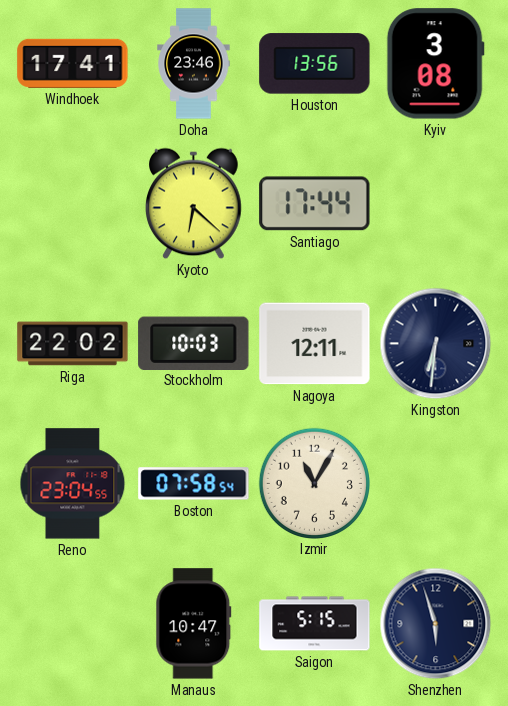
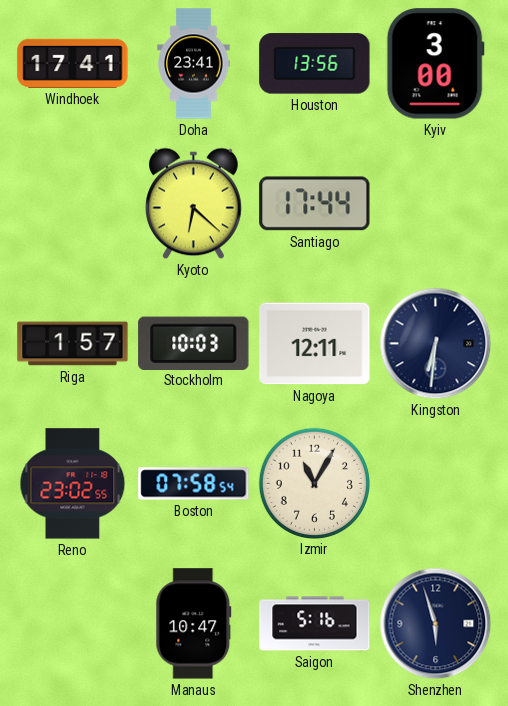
Doha: 23:46 -> 23:41 (194, 64)
Kyiv: 3:08 -> 3:00 (435, 64)
Riga: 22:02 -> 1:57 (73, 344)
Reno: 23:04 -> 23:02 (73, 484)
Saigon: 5:15 -> 5:16 (315, 624)
